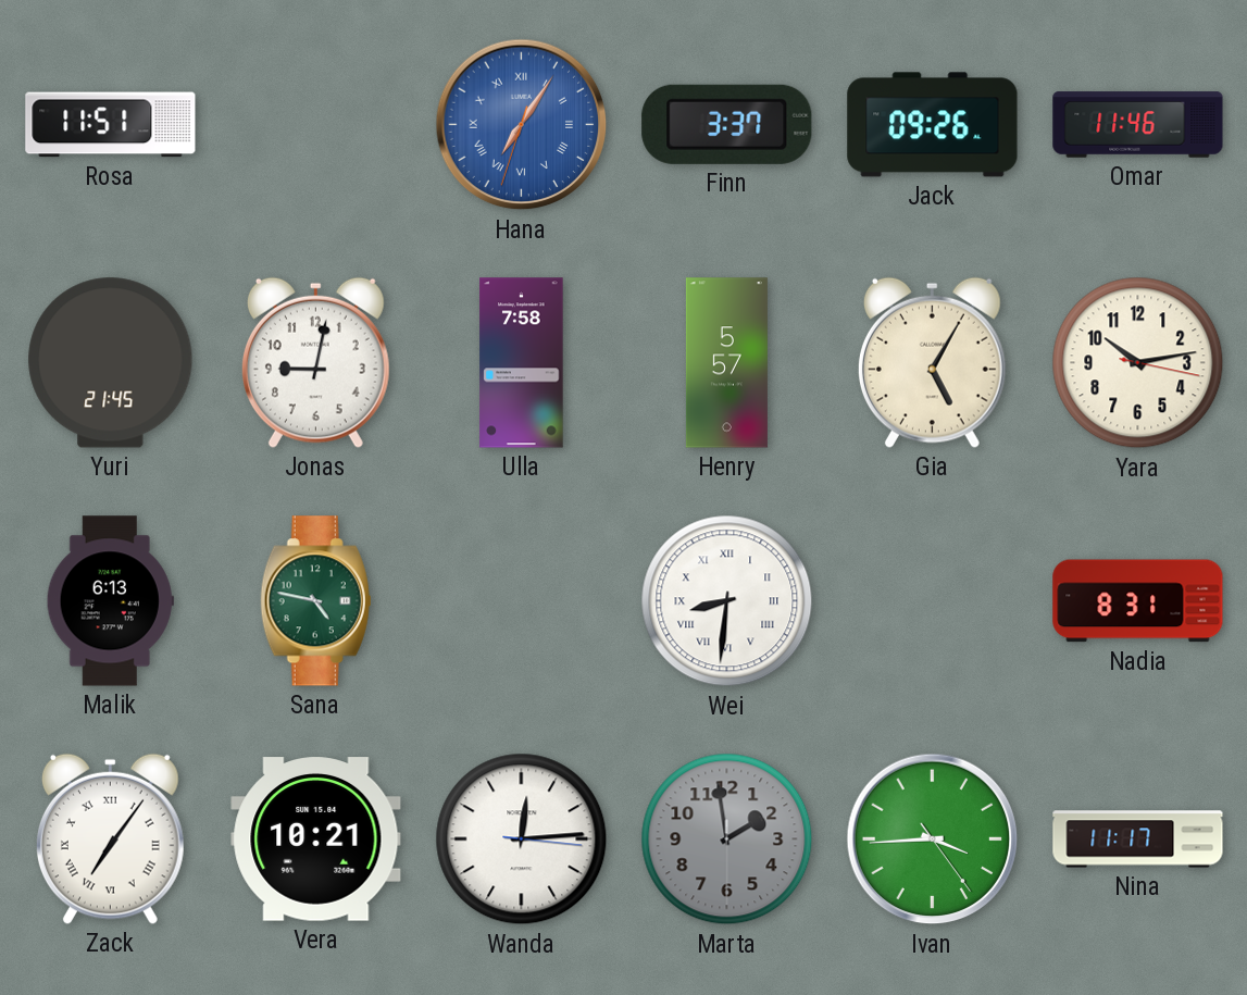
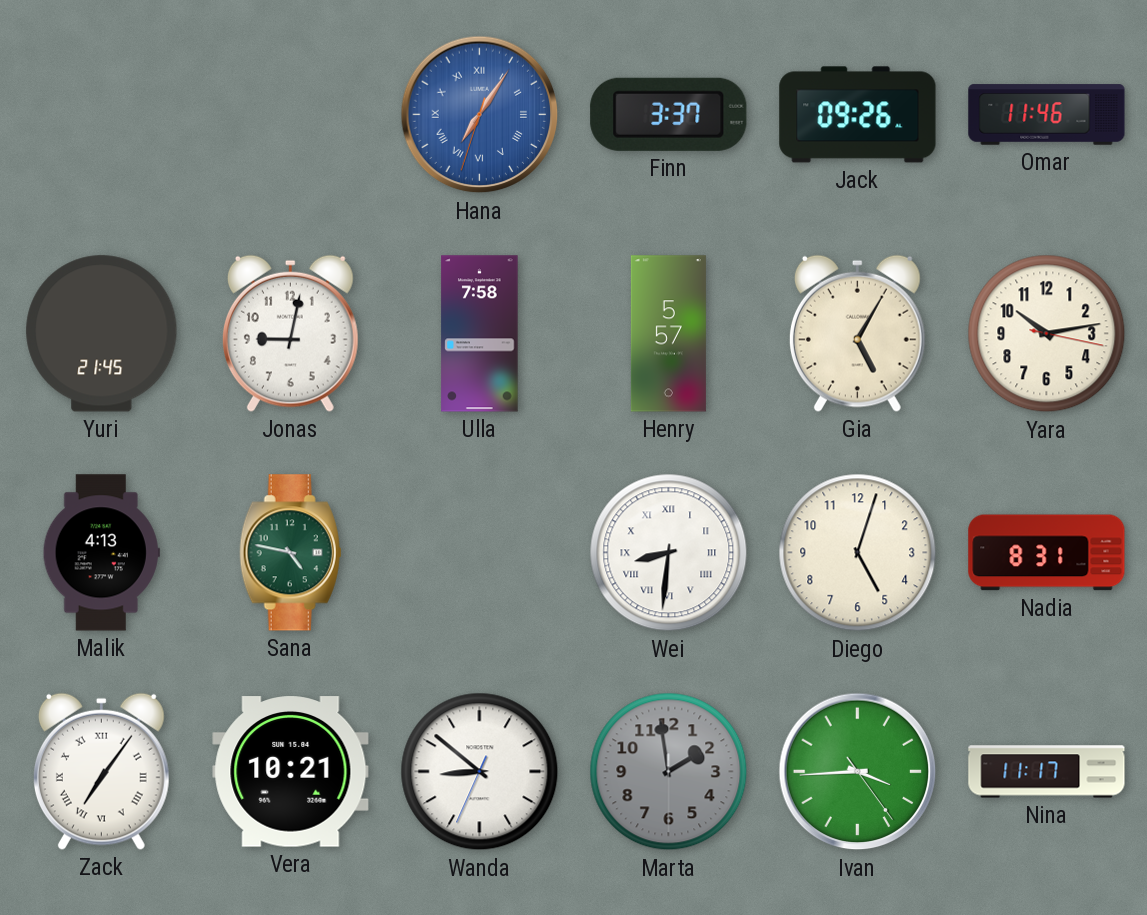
Rosa: 11:51 -> none (111, 125)
Malik: 6:13 -> 4:13 (101, 553)
Diego: none -> 5:03 (858, 553)
Wanda: 12:14 -> 8:51 (480, 772)
